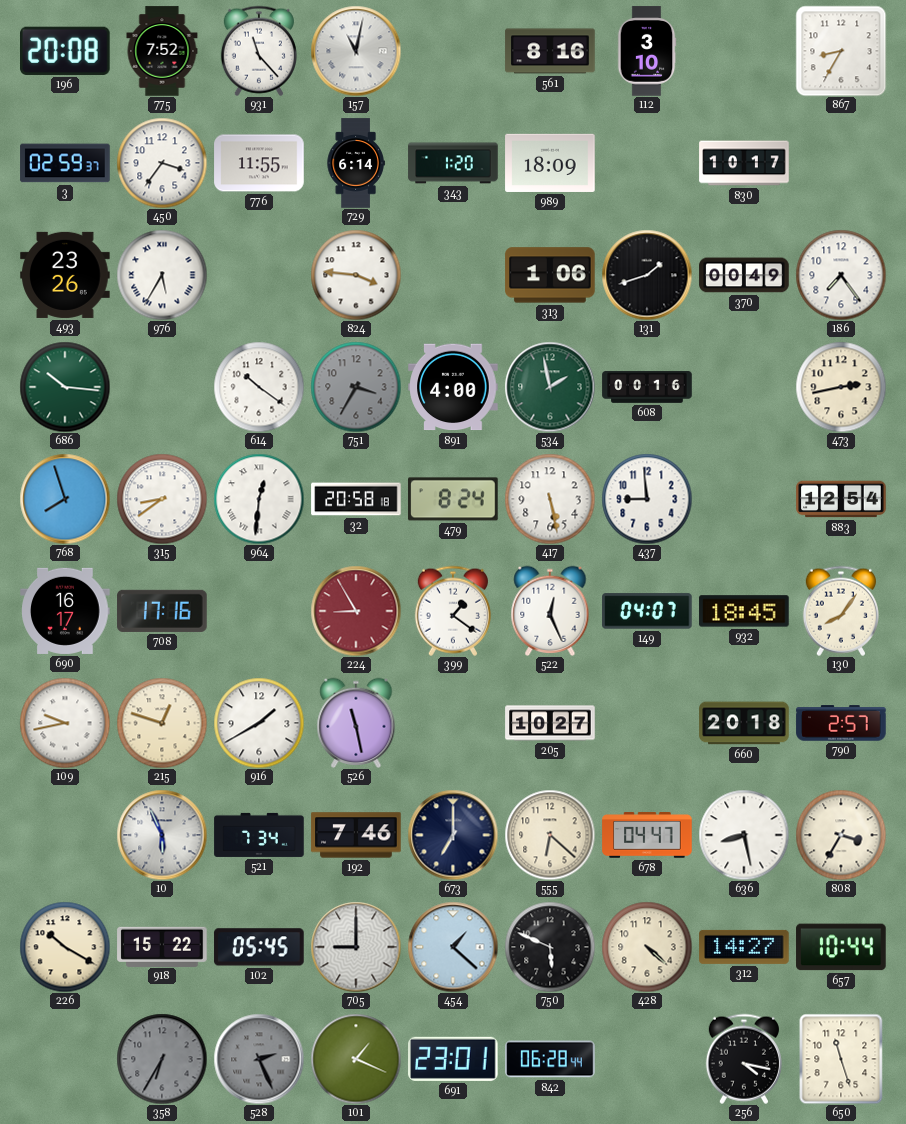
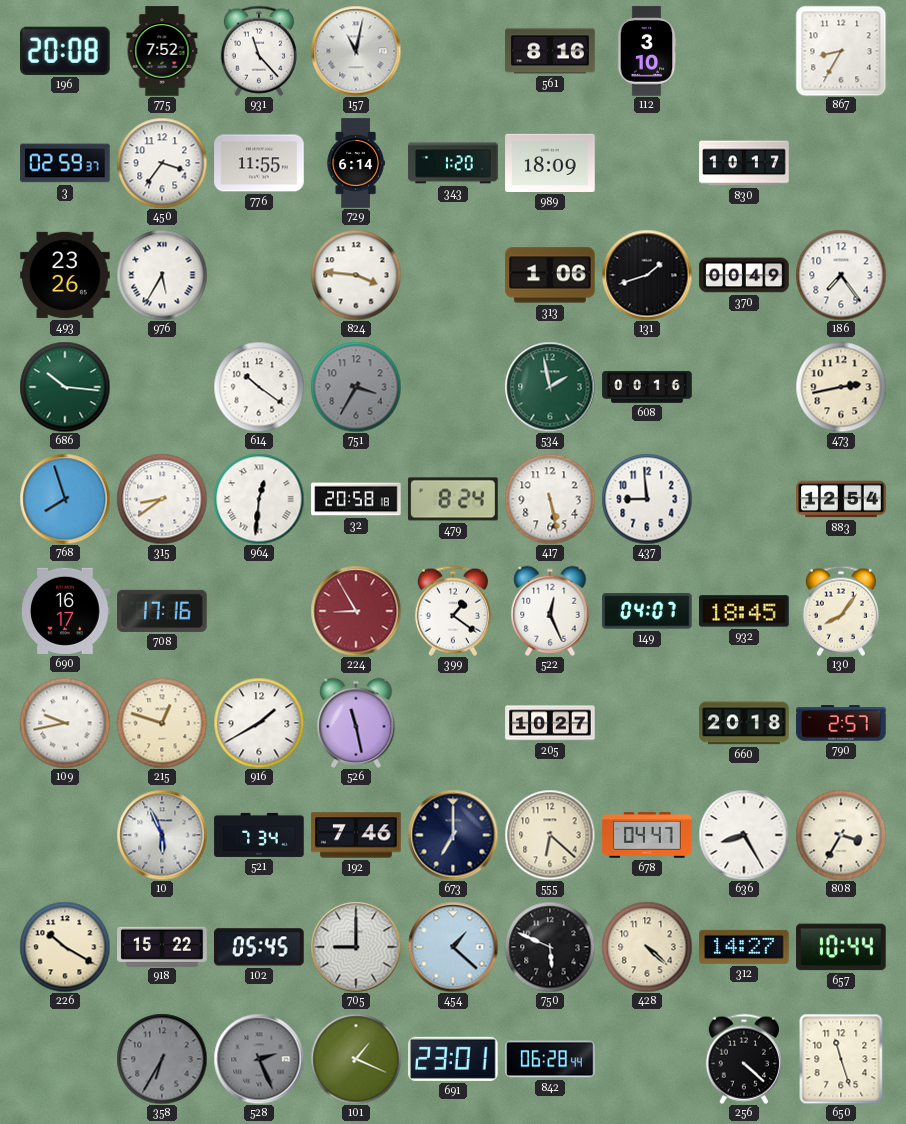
891: 4:00 -> none (453, 387)
636: 8:28 -> 8:25 (744, 835)
256: 4:17 -> 4:22 (744, 1059)
